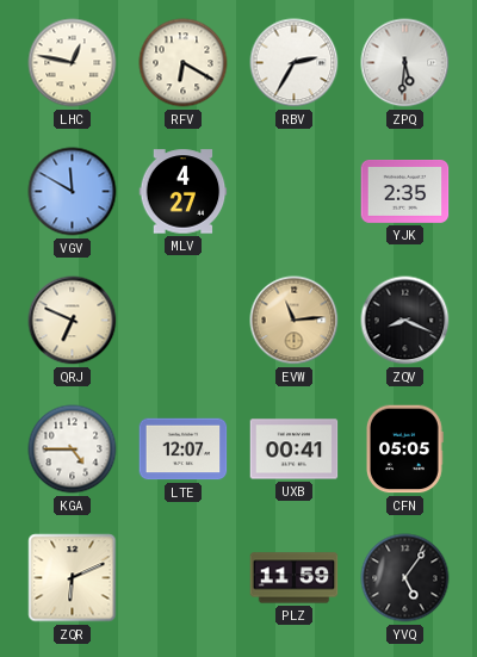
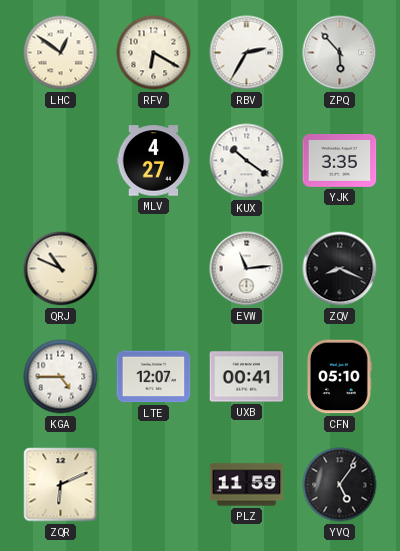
LHC: 12:47 -> 12:51 (61, 53)
ZPQ: 5:31 -> 5:53 (340, 53)
VGV: 11:50 -> none (73, 192)
KUX: none -> 10:21 (247, 161)
YJK: 2:35 -> 3:35 (340, 161)
QRJ: 6:49 -> 10:49 (61, 269)
EVW dial: champagne -> white (247, 269)
CFN: 05:05 -> 05:10 (339, 377)
